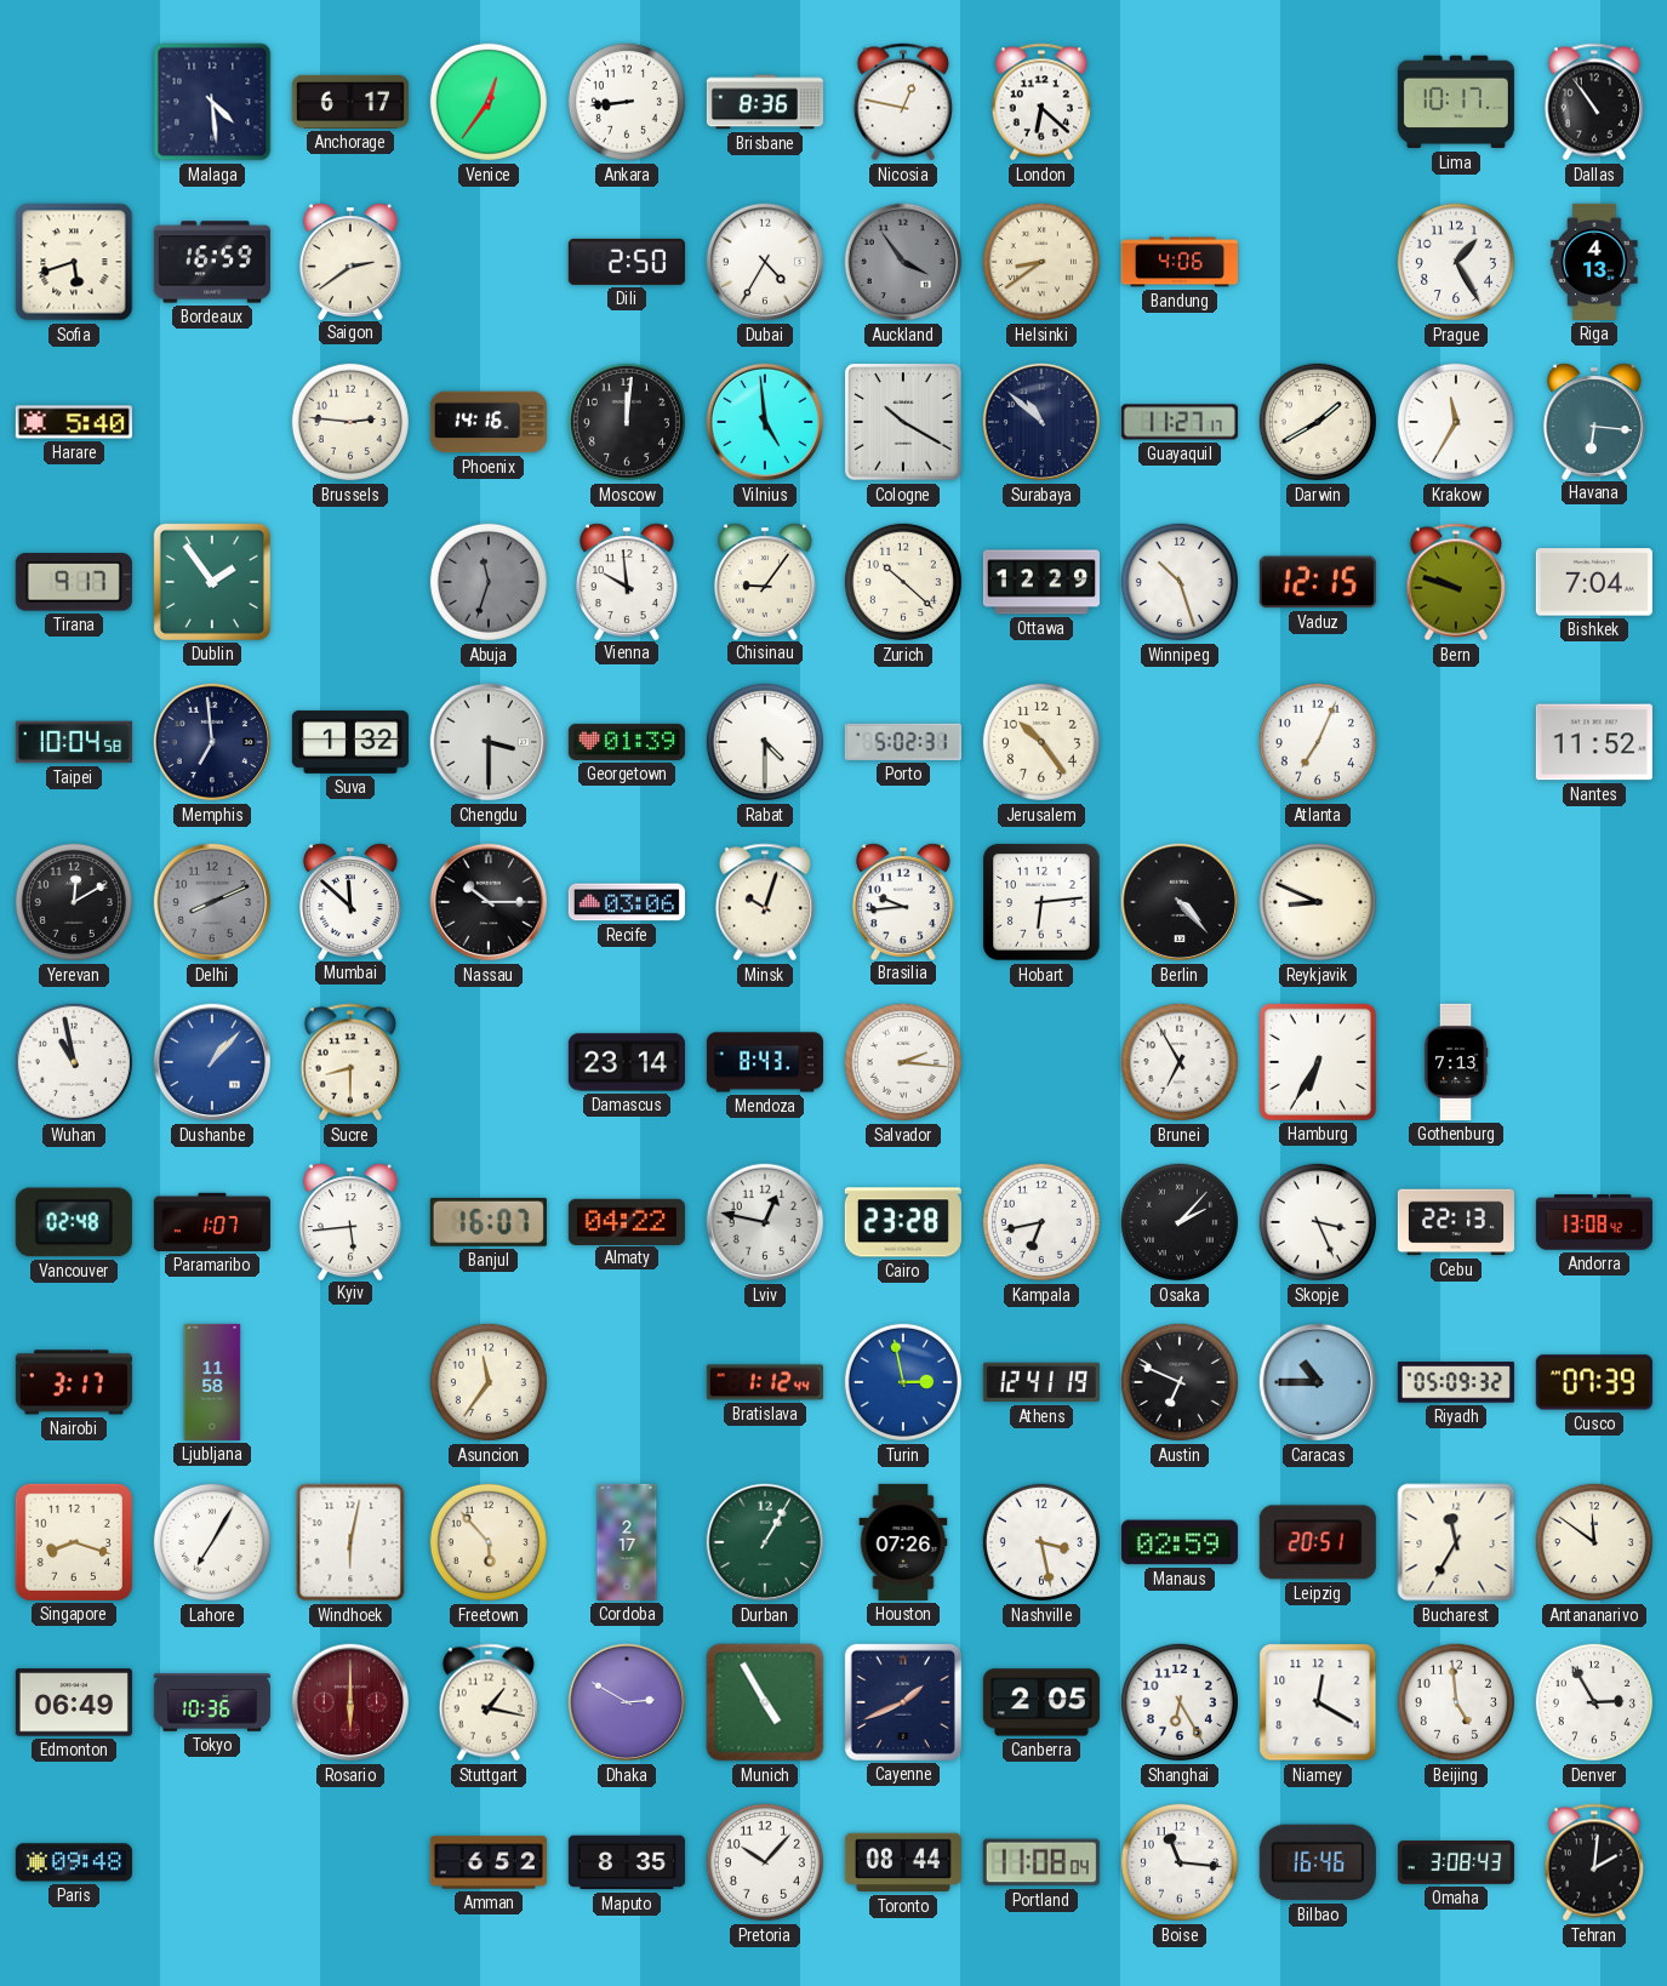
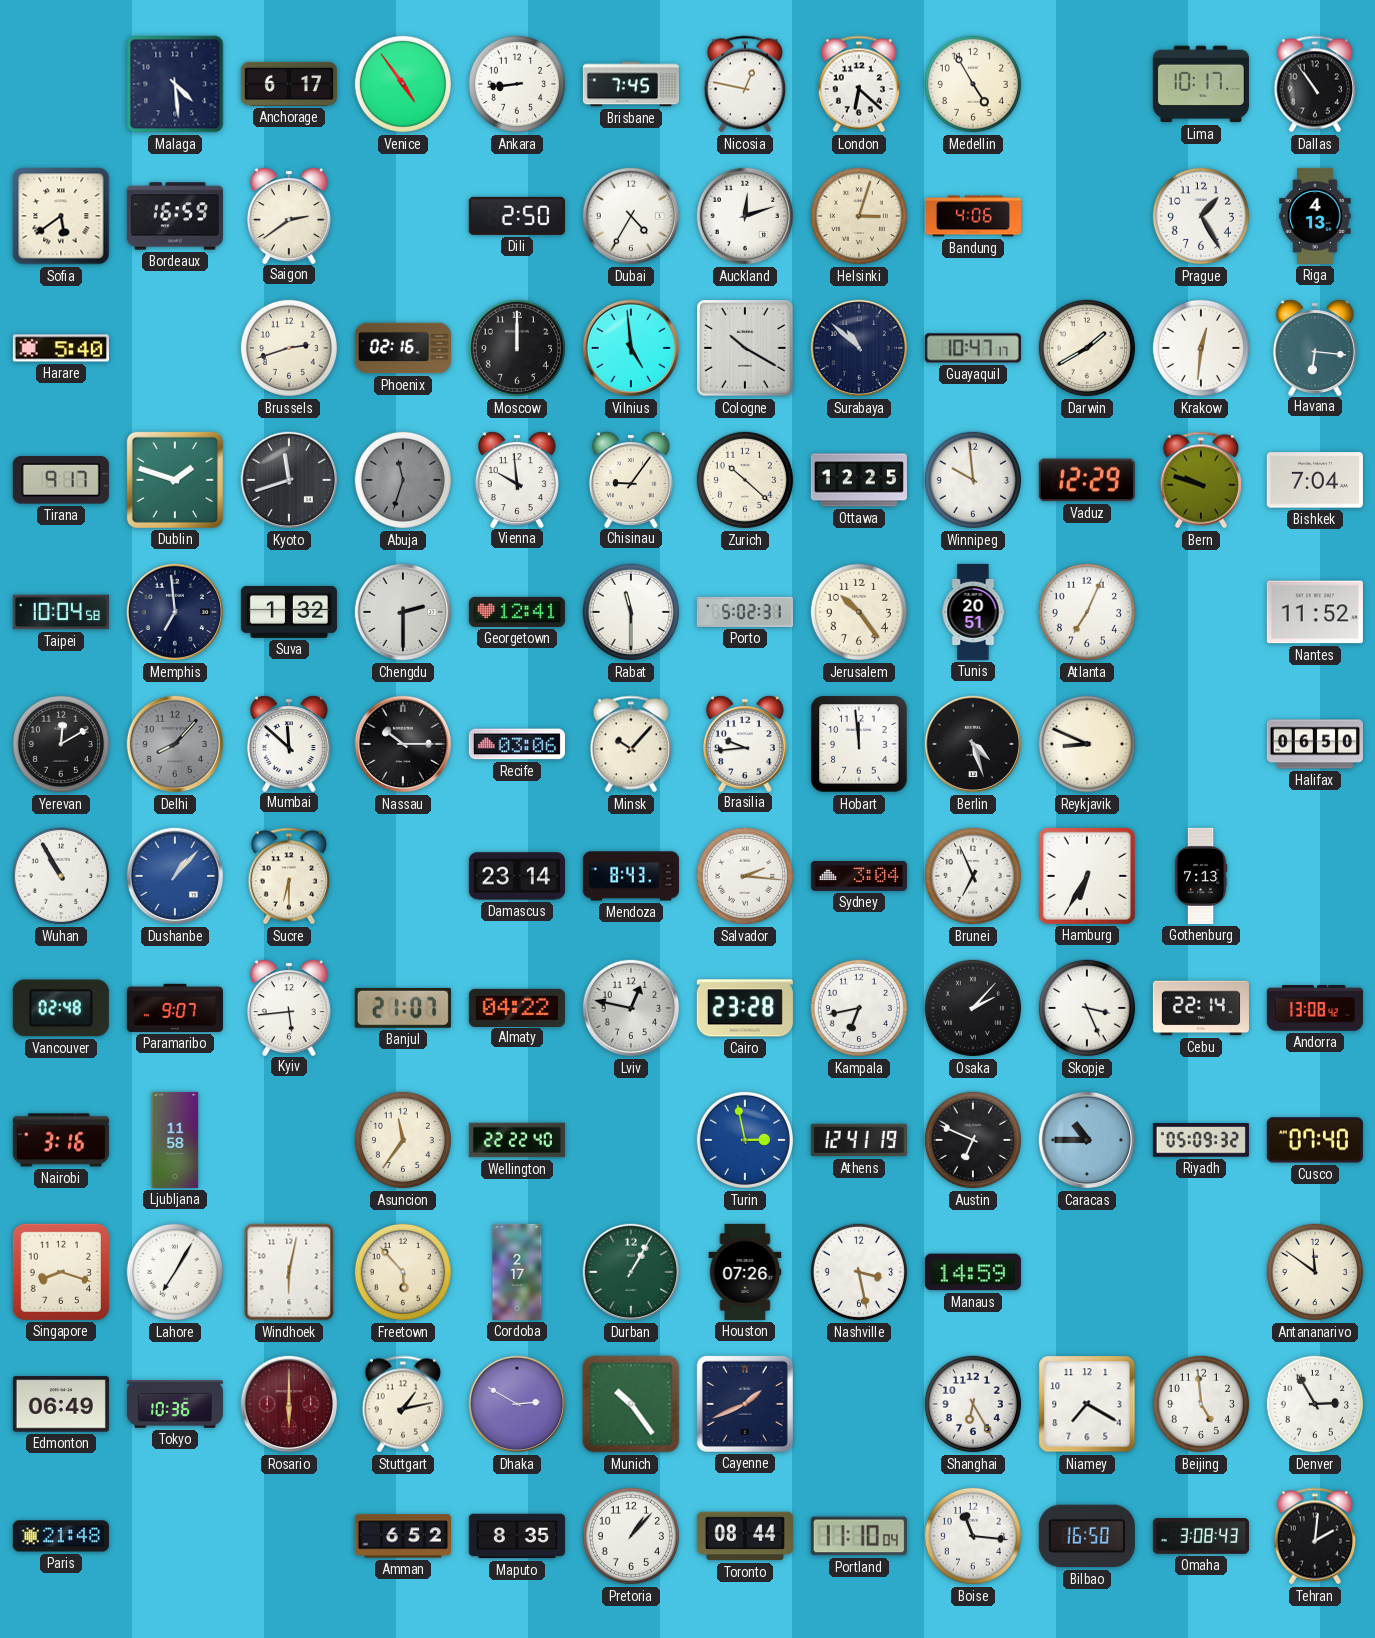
Venice: 12:36 -> 4:54 (403, 84)
Brisbane: 8:36 -> 7:45 (631, 84)
Medellin: none -> 4:55 (973, 84)
Sofia: 5:42 -> 5:39 (61, 216)
Auckland: 3:54 -> 12:12 (745, 216)
Auckland dial: grey -> white (745, 216)
Helsinki: 8:39 -> 3:03 (859, 216)
Brussels: 2:46 -> 2:42 (289, 348)
Phoenix: 14:16 -> 02:16 (403, 348)
Moscow: 12:01 -> 12:00 (517, 348)
Guayaquil: 11:27 -> 10:47 (973, 348)
Krakow: 11:35 -> 12:31 (1201, 348)
Dublin: 1:54 -> 1:48 (175, 480)
Kyoto: none -> 11:42 (289, 480)
Ottawa: 12:29 -> 12:25 (859, 480)
Winnipeg: 10:27 -> 9:59 (973, 480)
Vaduz: 12:15 -> 12:29 (1087, 480)
Chengdu: 3:30 -> 2:30 (403, 612)
Georgetown: 01:39 -> 12:41 (517, 612)
Rabat: 4:30 -> 11:30 (631, 612)
Tunis: none -> 20:51 (973, 612)
Delhi: 8:11 -> 8:07 (175, 744)
Minsk: 10:03 -> 10:07 (631, 744)
Hobart: 6:14 -> 11:59 (859, 744)
Berlin: 4:23 -> 4:27 (973, 744)
Halifax: none -> 06:50 (1315, 744)
Wuhan: 10:58 -> 10:55 (61, 876)
Sucre: 8:30 -> 6:30 (289, 876)
Sydney: none -> 3:04 (859, 876)
Brunei: 6:55 -> 6:56 (973, 876)
Paramaribo: 1:07 -> 9:07 (175, 1008)
Banjul: 16:07 -> 21:07 (403, 1008)
Cebu: 22:13 -> 22:14 (1201, 1008)
Nairobi: 3:17 -> 3:16 (61, 1140)
Wellington: none -> 22:22 (517, 1140)
Bratislava: 1:12 -> none (765, 1382)
Cusco: 07:39 -> 07:40 (1315, 1140)
Manaus: 02:59 -> 14:59 (973, 1272)
Leipzig: 20:51 -> none (1318, 1542)
Bucharest: 11:35 -> none (1456, 1542)
Stuttgart: 1:17 -> 1:13 (403, 1404)
Munich: 4:55 -> 10:24 (631, 1404)
Canberra: 2:05 -> none (1041, 1702)
Niamey: 12:20 -> 7:20 (1087, 1404)
Paris: 09:48 -> 21:48 (61, 1536)
Pretoria: 10:07 -> 1:07 (631, 1536)
Portland: 11:08 -> 11:10 (859, 1536)
Bilbao: 16:46 -> 16:50 (1087, 1536)
